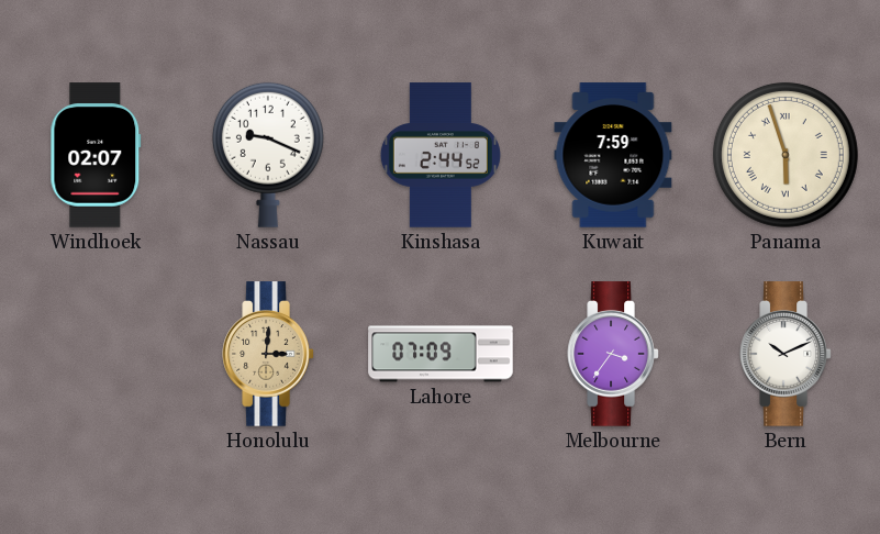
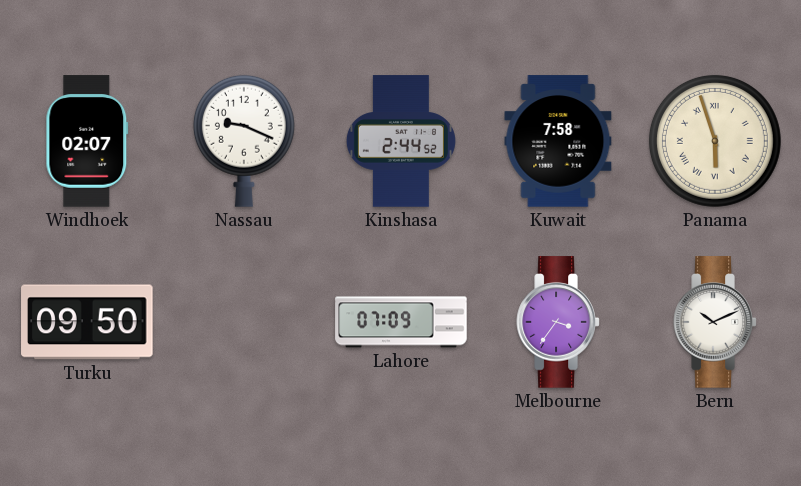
Kuwait: 7:59 -> 7:58 (558, 141)
Turku: none -> 09:50 (87, 322)
Honolulu: 3:01 -> none (268, 354)
